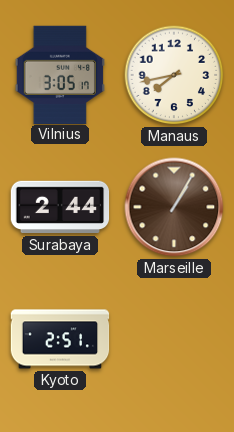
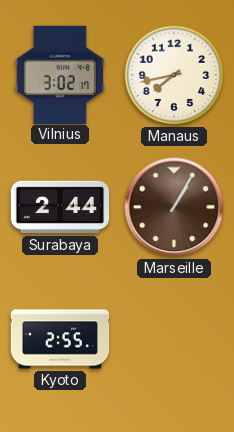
Vilnius: 3:05 -> 3:02 (60, 74)
Kyoto: 2:51 -> 2:55 (60, 339)
